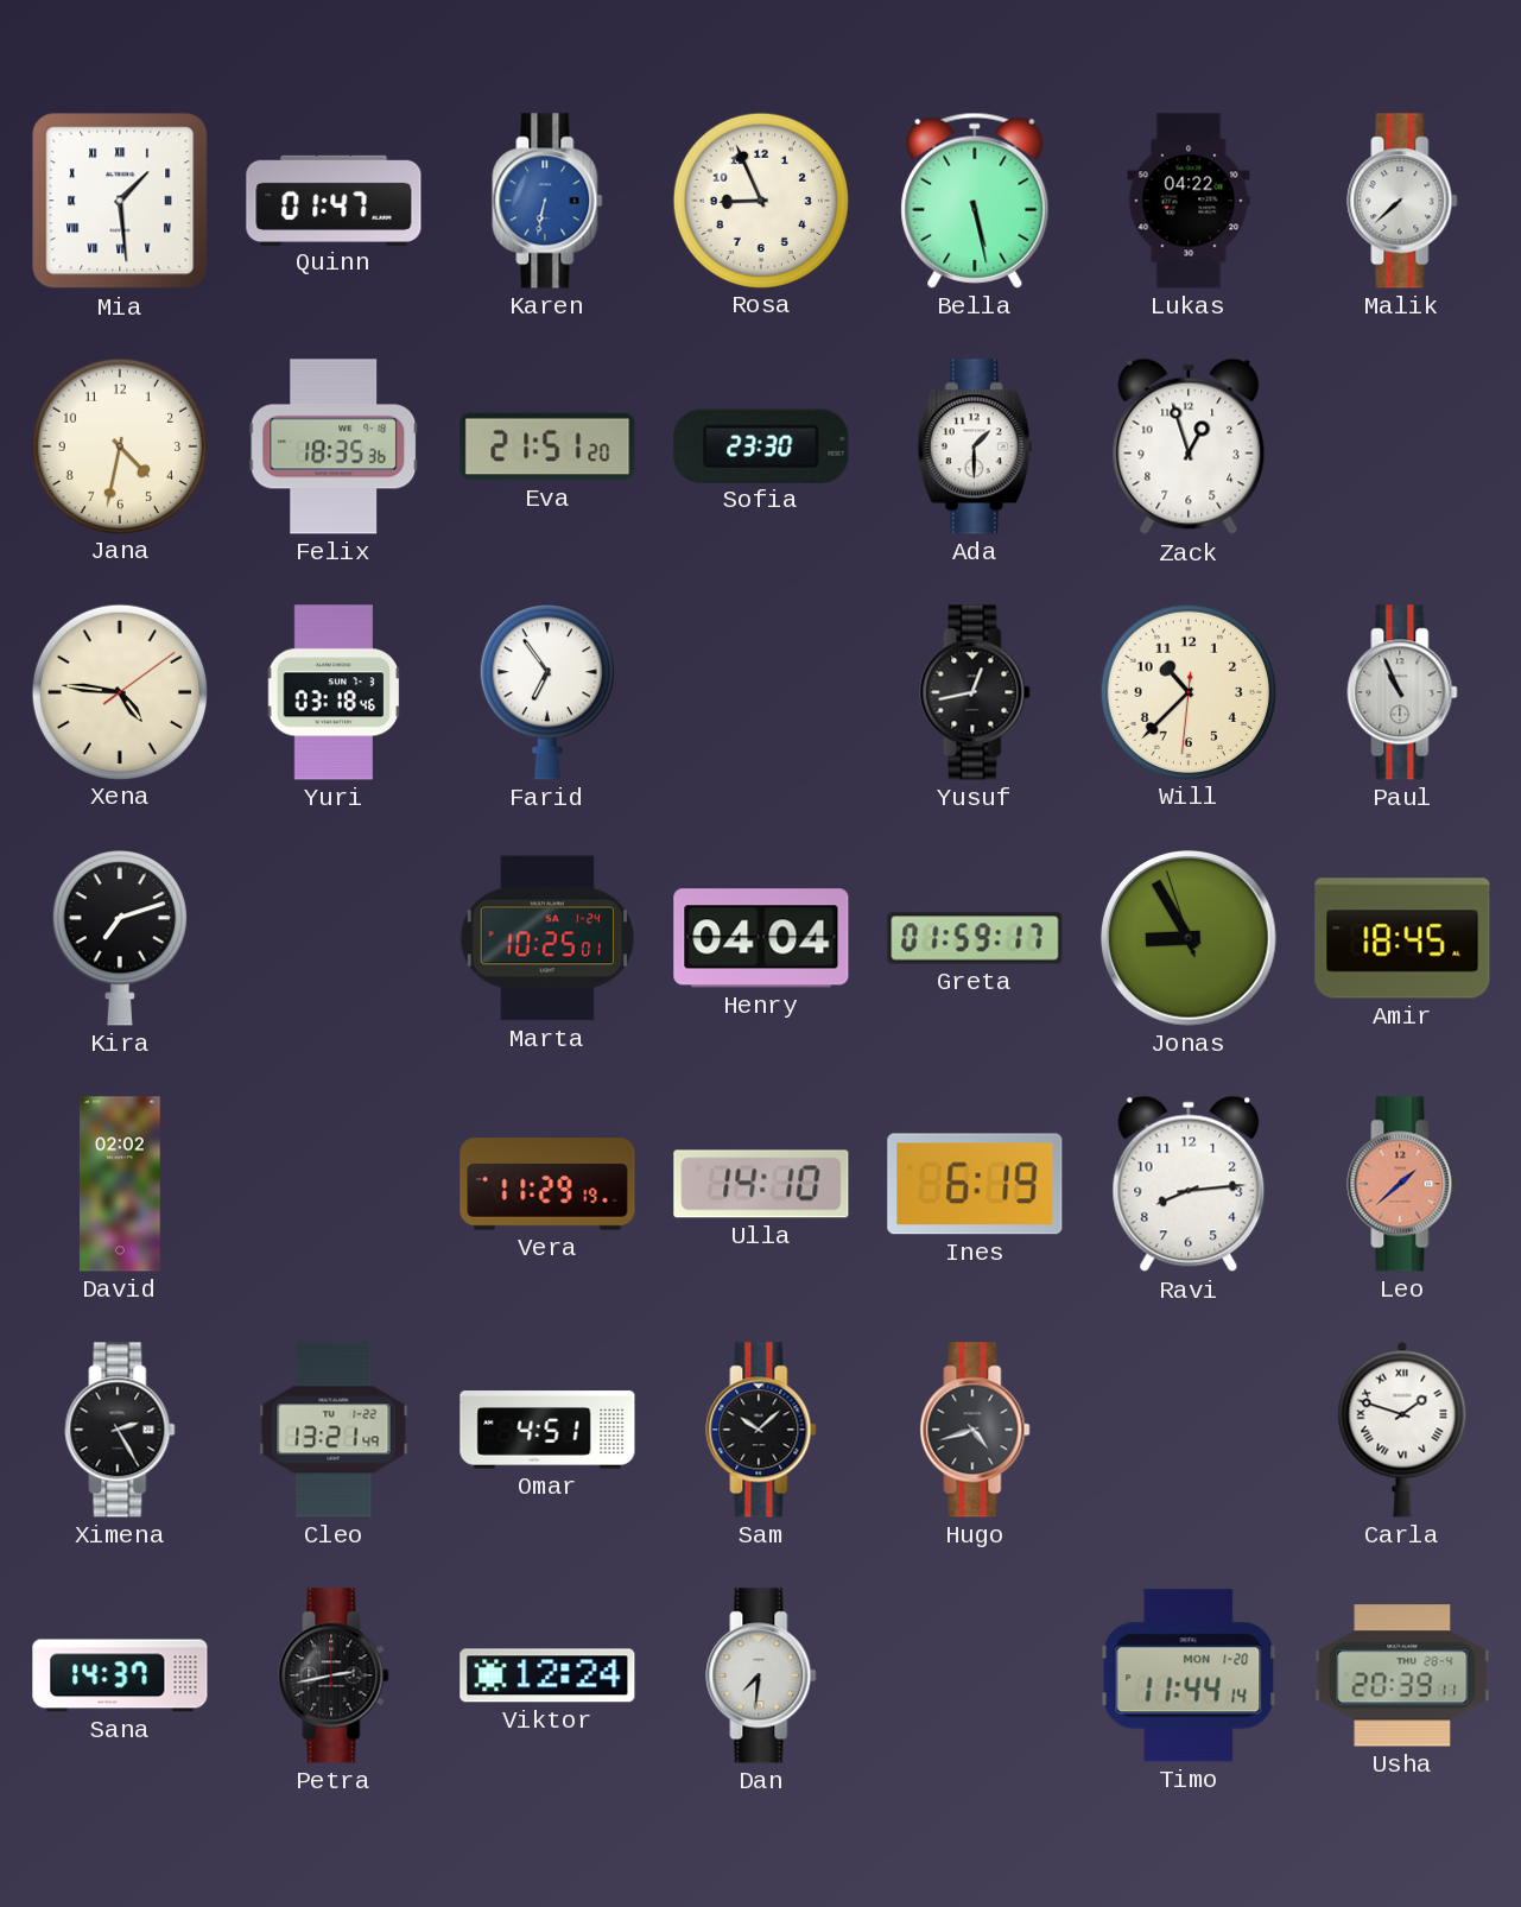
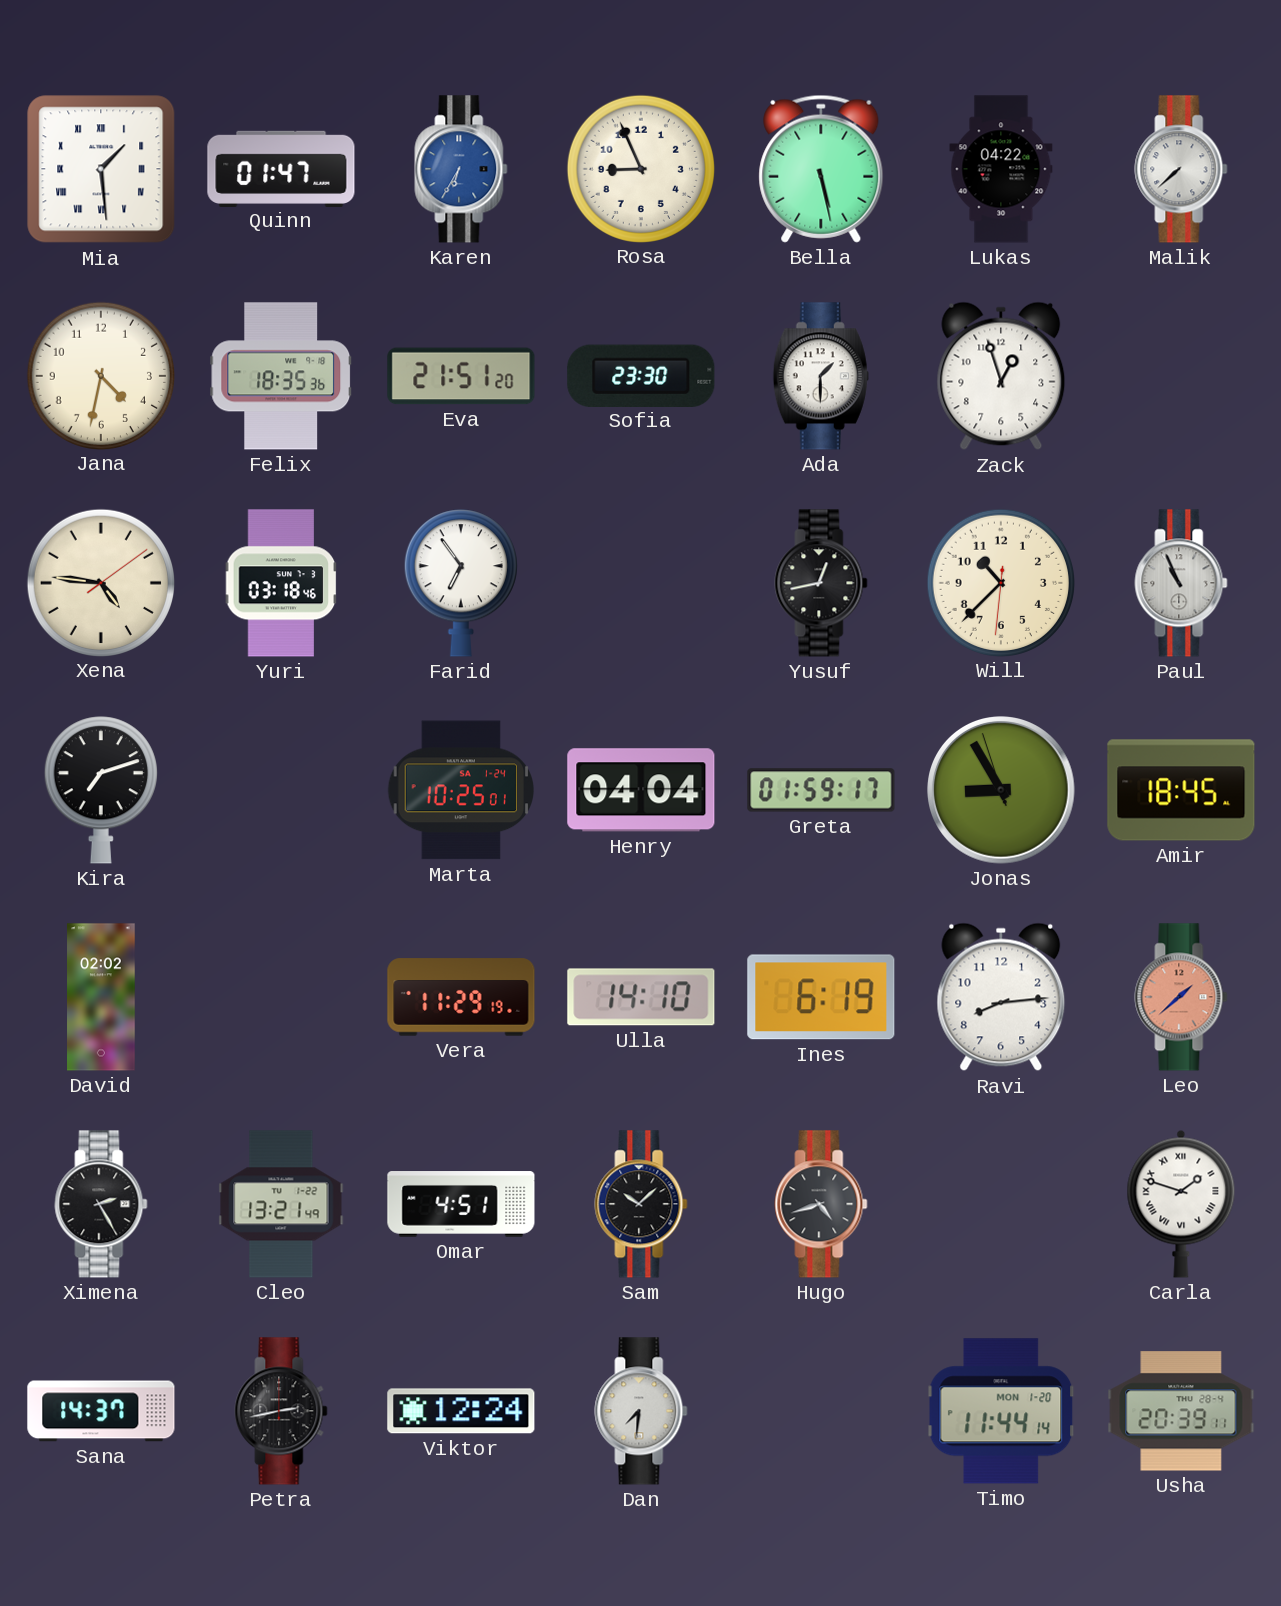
Karen: 6:32 -> 6:35 (461, 169)
